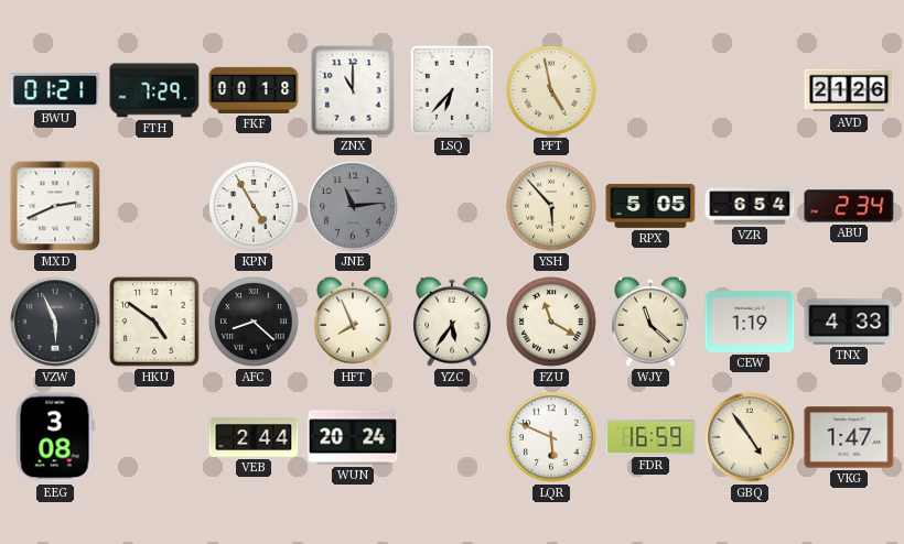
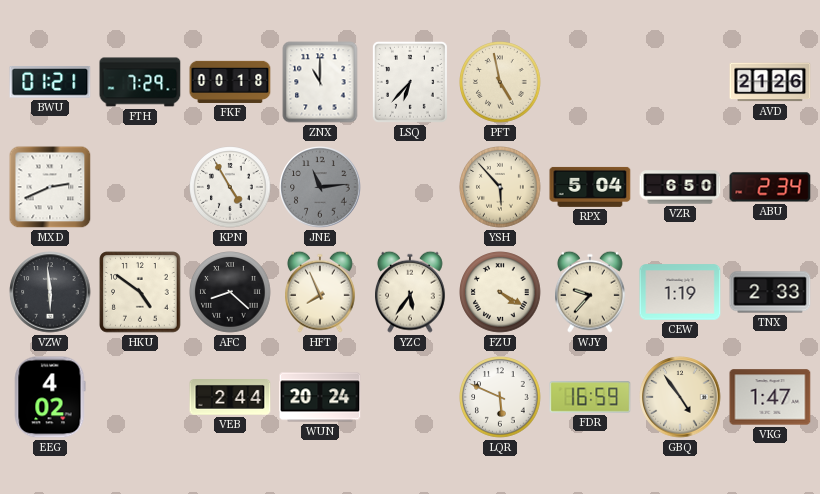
RPX: 5:05 -> 5:04 (590, 187)
VZR: 6:54 -> 6:50 (680, 187)
VZW: 5:56 -> 5:59 (50, 292)
FZU: 11:20 -> 4:20 (500, 292)
WJY: 11:22 -> 9:37 (591, 292)
TNX: 4:33 -> 2:33 (770, 292)
EEG: 3:08 -> 4:02 (50, 397)
